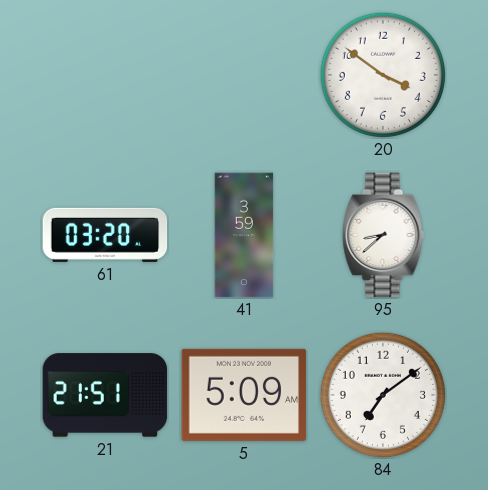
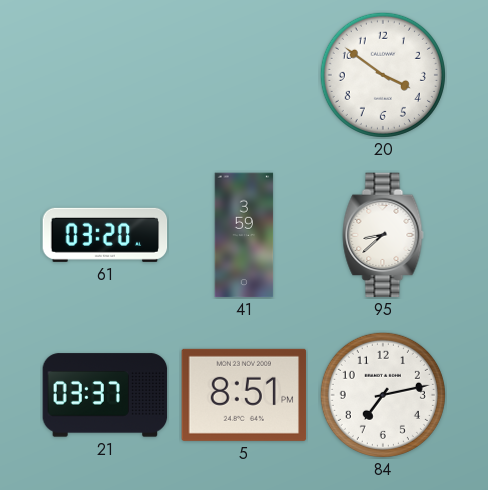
21: 21:51 -> 03:37 (105, 395)
5: 5:09 -> 8:51 (244, 395)
84: 7:09 -> 7:13 (383, 395)
